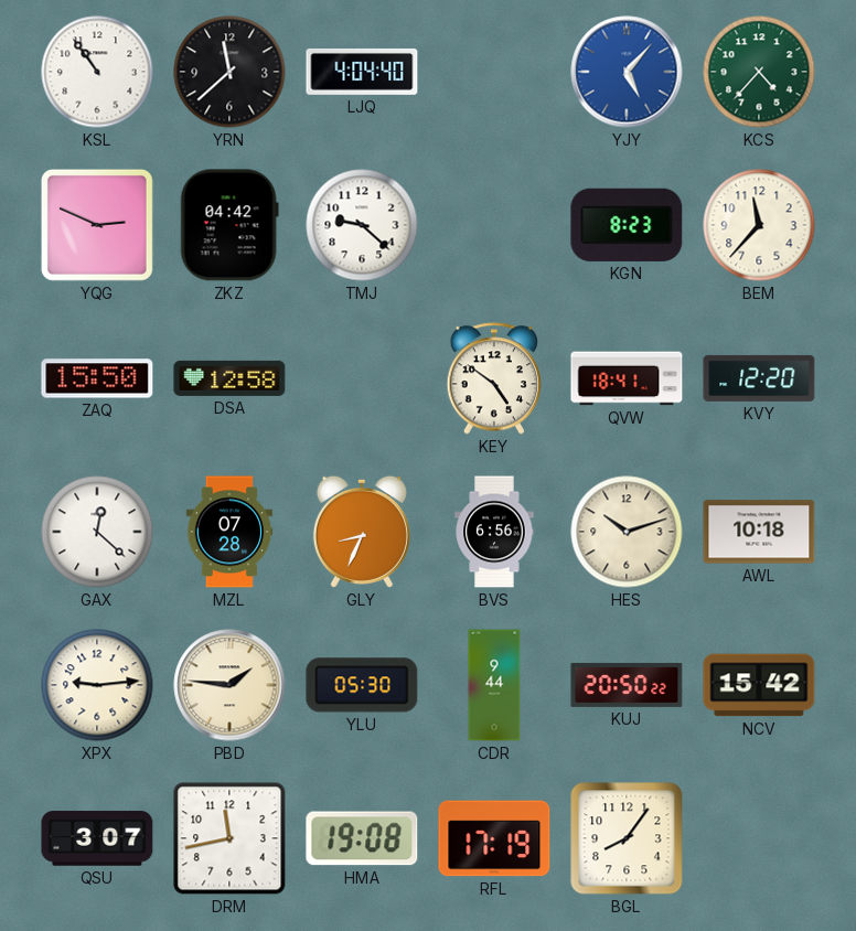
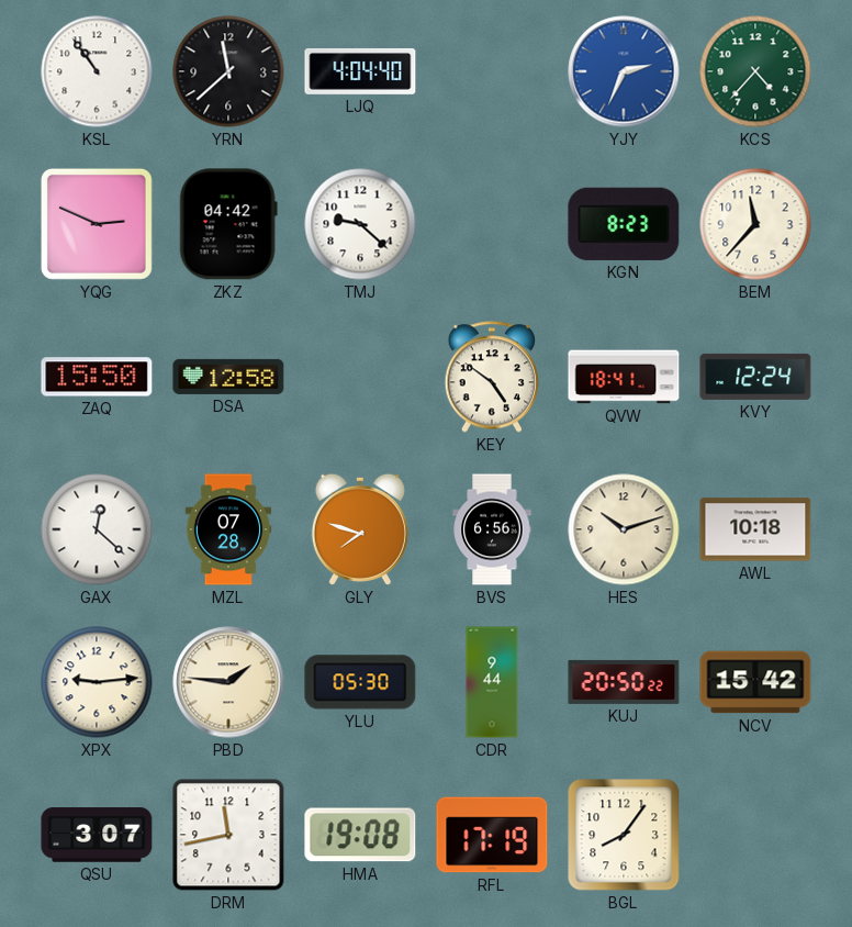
YJY: 5:07 -> 2:34 (624, 71)
KVY: 12:20 -> 12:24 (755, 377)
GLY: 8:34 -> 7:48 (360, 529)
